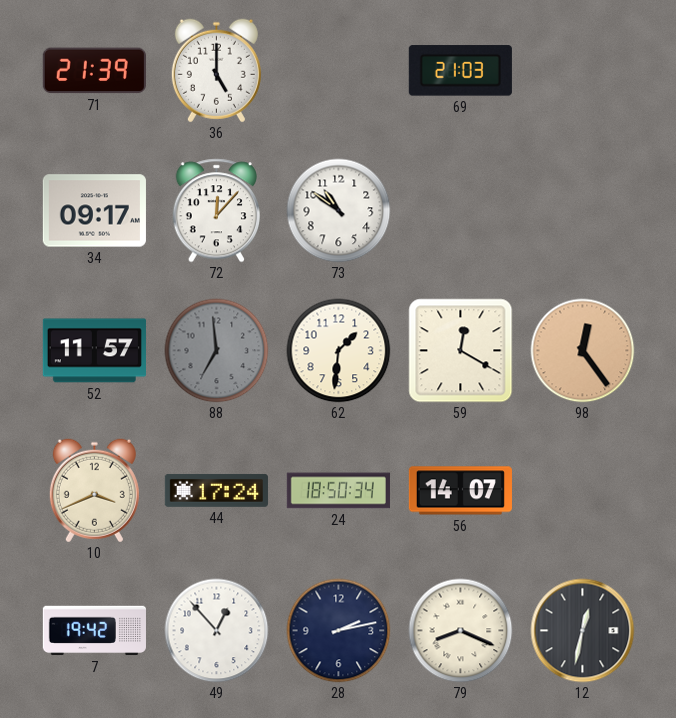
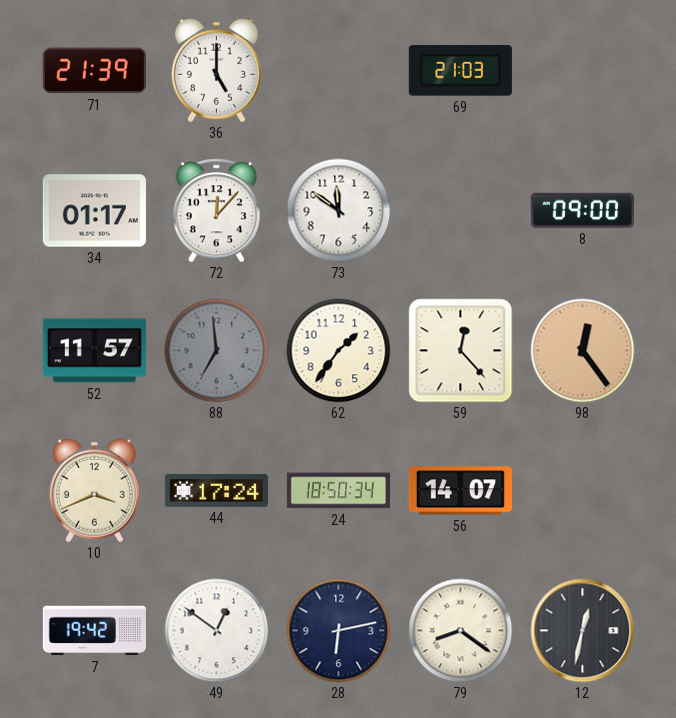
34: 09:17 -> 01:17 (94, 211)
73: 10:51 -> 11:51 (339, 211)
8: none -> 09:00 (582, 210)
62: 1:31 -> 1:36 (339, 351)
59: 12:20 -> 12:23 (461, 351)
49: 12:53 -> 12:51 (217, 631)
28: 2:13 -> 6:13 (339, 631)
79: 8:19 -> 8:21 (461, 631)
